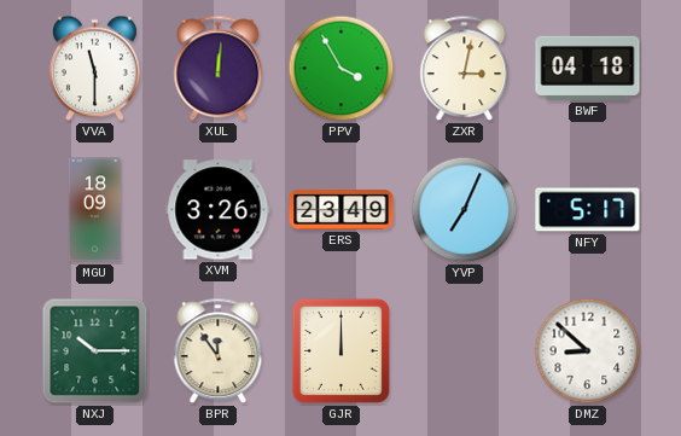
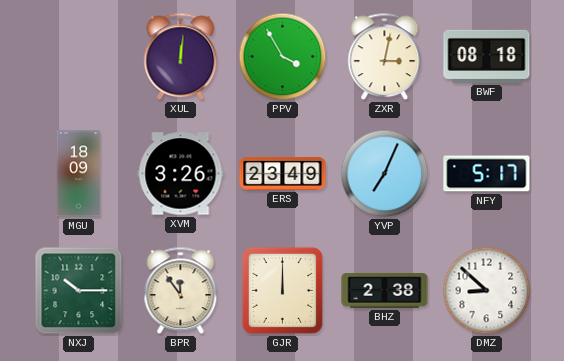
VVA: 11:30 -> none (94, 69)
BWF: 04:18 -> 08:18 (487, 56)
BHZ: none -> 2:38 (385, 291)
